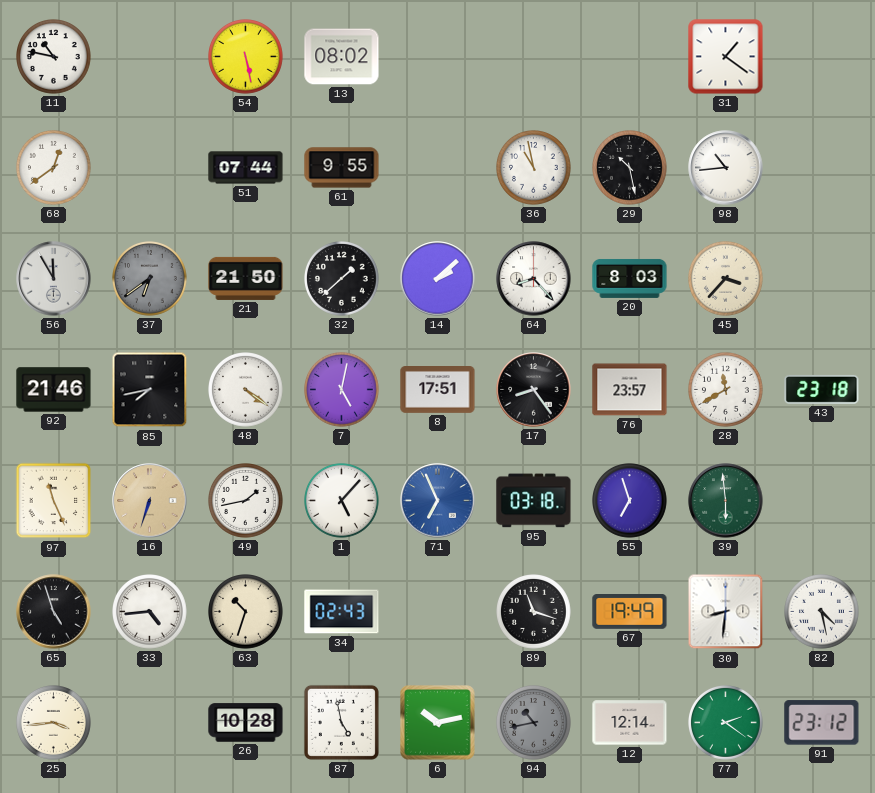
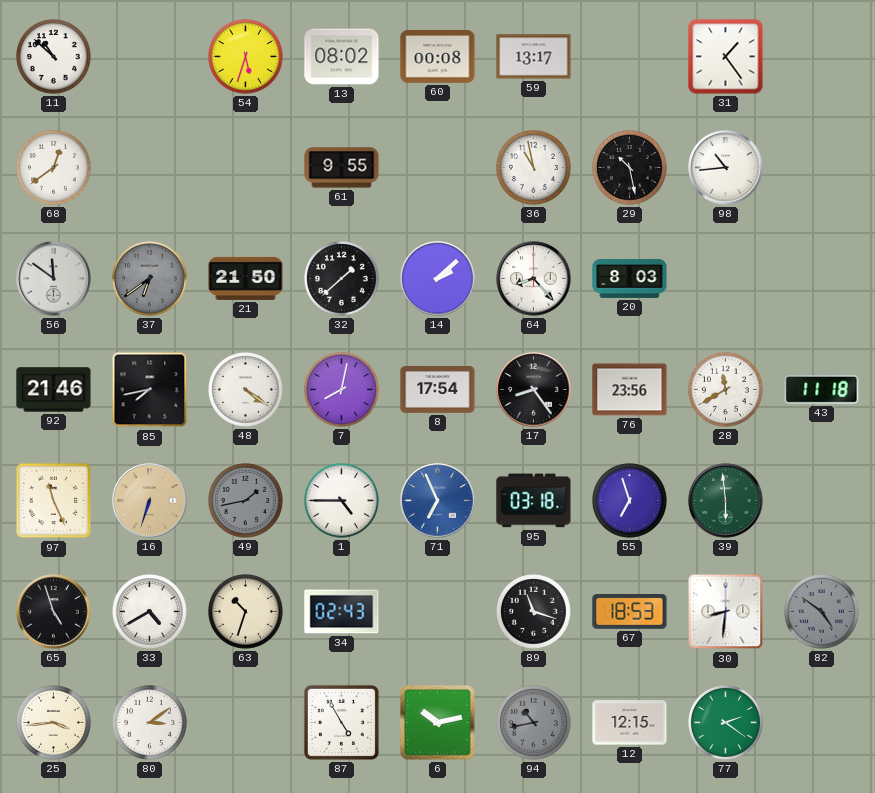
11: 10:47 -> 10:52 (54, 57)
54: 5:28 -> 5:33 (246, 57)
60: none -> 00:08 (438, 57)
59: none -> 13:17 (534, 57)
31: 1:21 -> 1:24 (726, 57)
51: 07:44 -> none (246, 168)
56: 11:55 -> 11:51 (54, 279)
45: 3:37 -> none (726, 279)
7: 5:02 -> 8:02 (342, 390)
8: 17:51 -> 17:54 (438, 390)
76: 23:57 -> 23:56 (630, 390)
43: 23:18 -> 11:18 (822, 389)
49 dial: white -> grey (246, 501)
1: 5:07 -> 4:45 (342, 501)
33: 4:44 -> 4:40 (150, 612)
67: 19:49 -> 18:53 (630, 612)
82: 4:28 -> 4:51 (822, 612)
82 dial: white -> grey (822, 612)
80: none -> 3:09 (150, 723)
26: 10:28 -> none (246, 723)
87: 4:58 -> 4:55 (341, 722)
12: 12:14 -> 12:15 (630, 723)
91: 23:12 -> none (822, 723)
